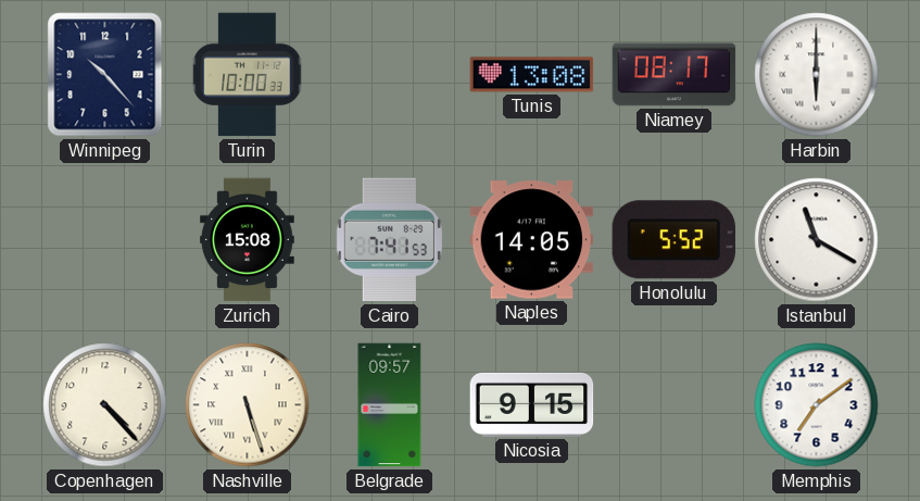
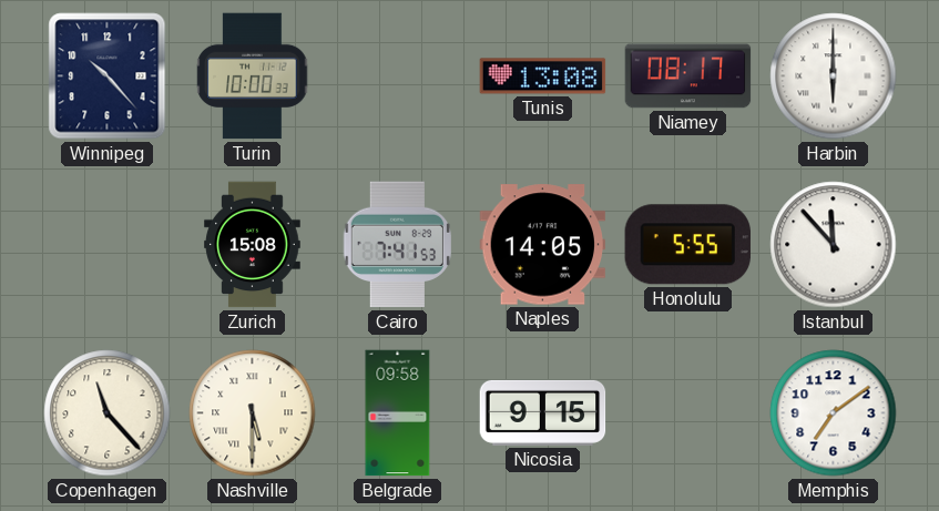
Honolulu: 5:52 -> 5:55 (687, 245)
Istanbul: 11:20 -> 11:53 (834, 245)
Copenhagen: 4:23 -> 11:23 (108, 413)
Nashville: 5:27 -> 5:30 (253, 413)
Belgrade: 09:57 -> 09:58 (398, 413)
